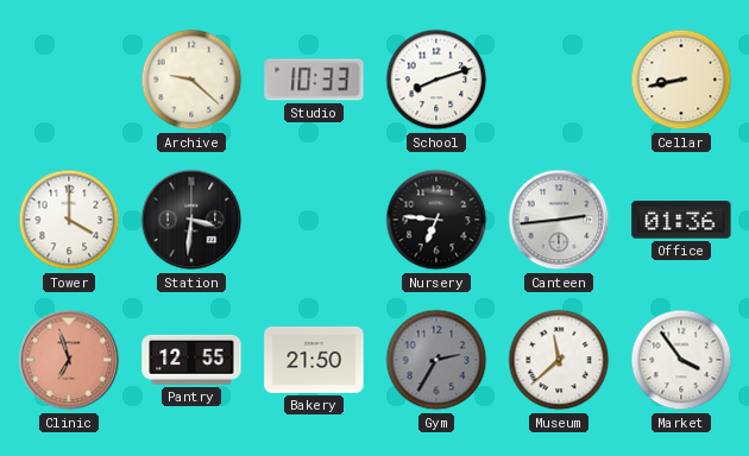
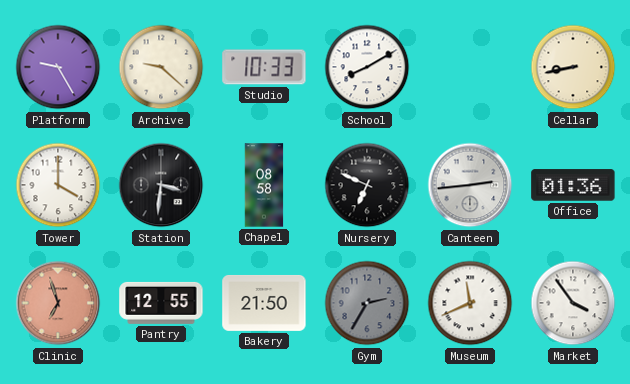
Platform: none -> 9:25 (58, 67)
School: 8:12 -> 8:10 (367, 67)
Chapel: none -> 08:58 (264, 185)
Nursery: 6:46 -> 6:49 (367, 185)
Museum: 11:38 -> 11:41 (470, 303)
